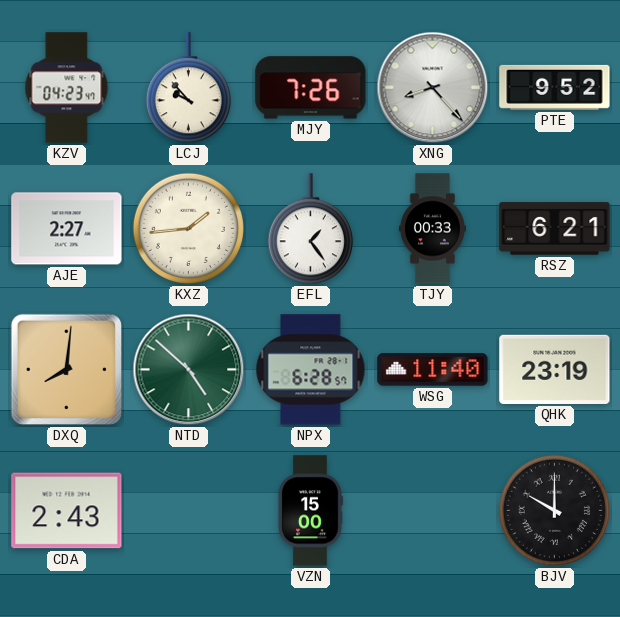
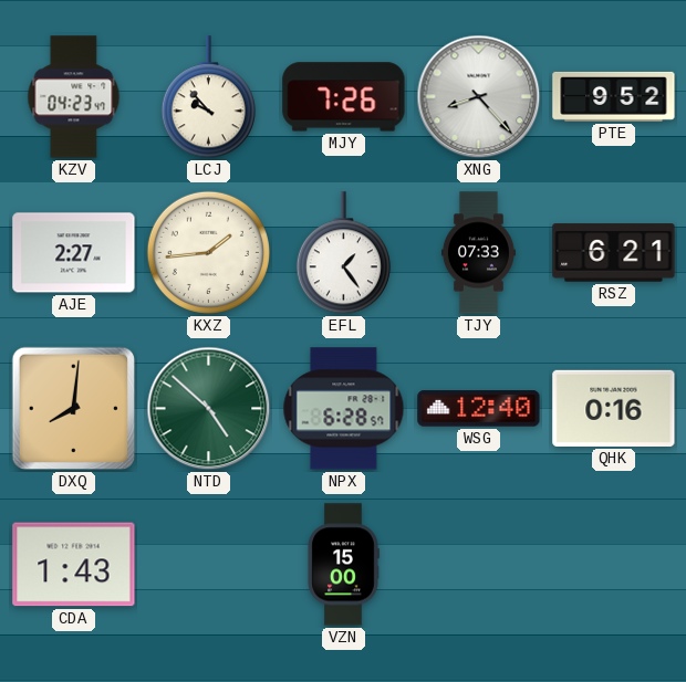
TJY: 00:33 -> 07:33 (478, 253)
WSG: 11:40 -> 12:40 (479, 409)
QHK: 23:19 -> 0:16 (614, 408)
CDA: 2:43 -> 1:43 (74, 565)
BJV: 10:00 -> none (554, 510)
